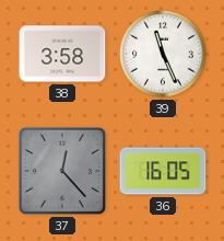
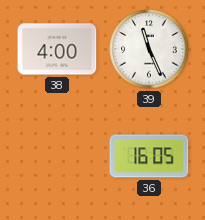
38: 3:58 -> 4:00 (57, 49)
37: 12:23 -> none (62, 171)
